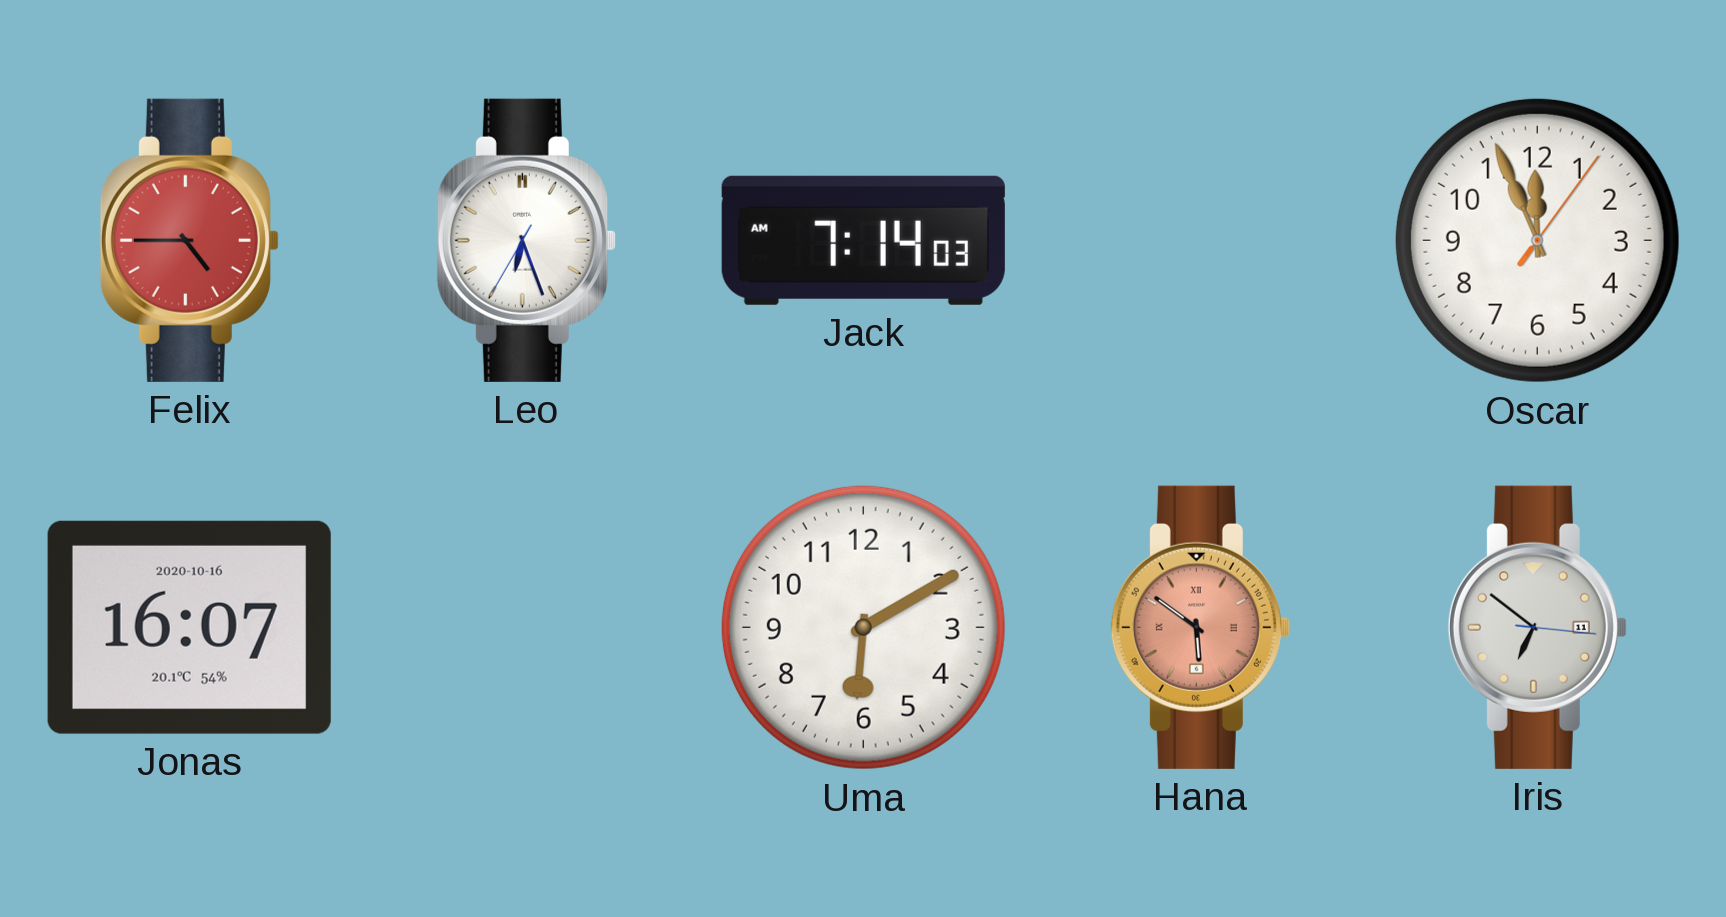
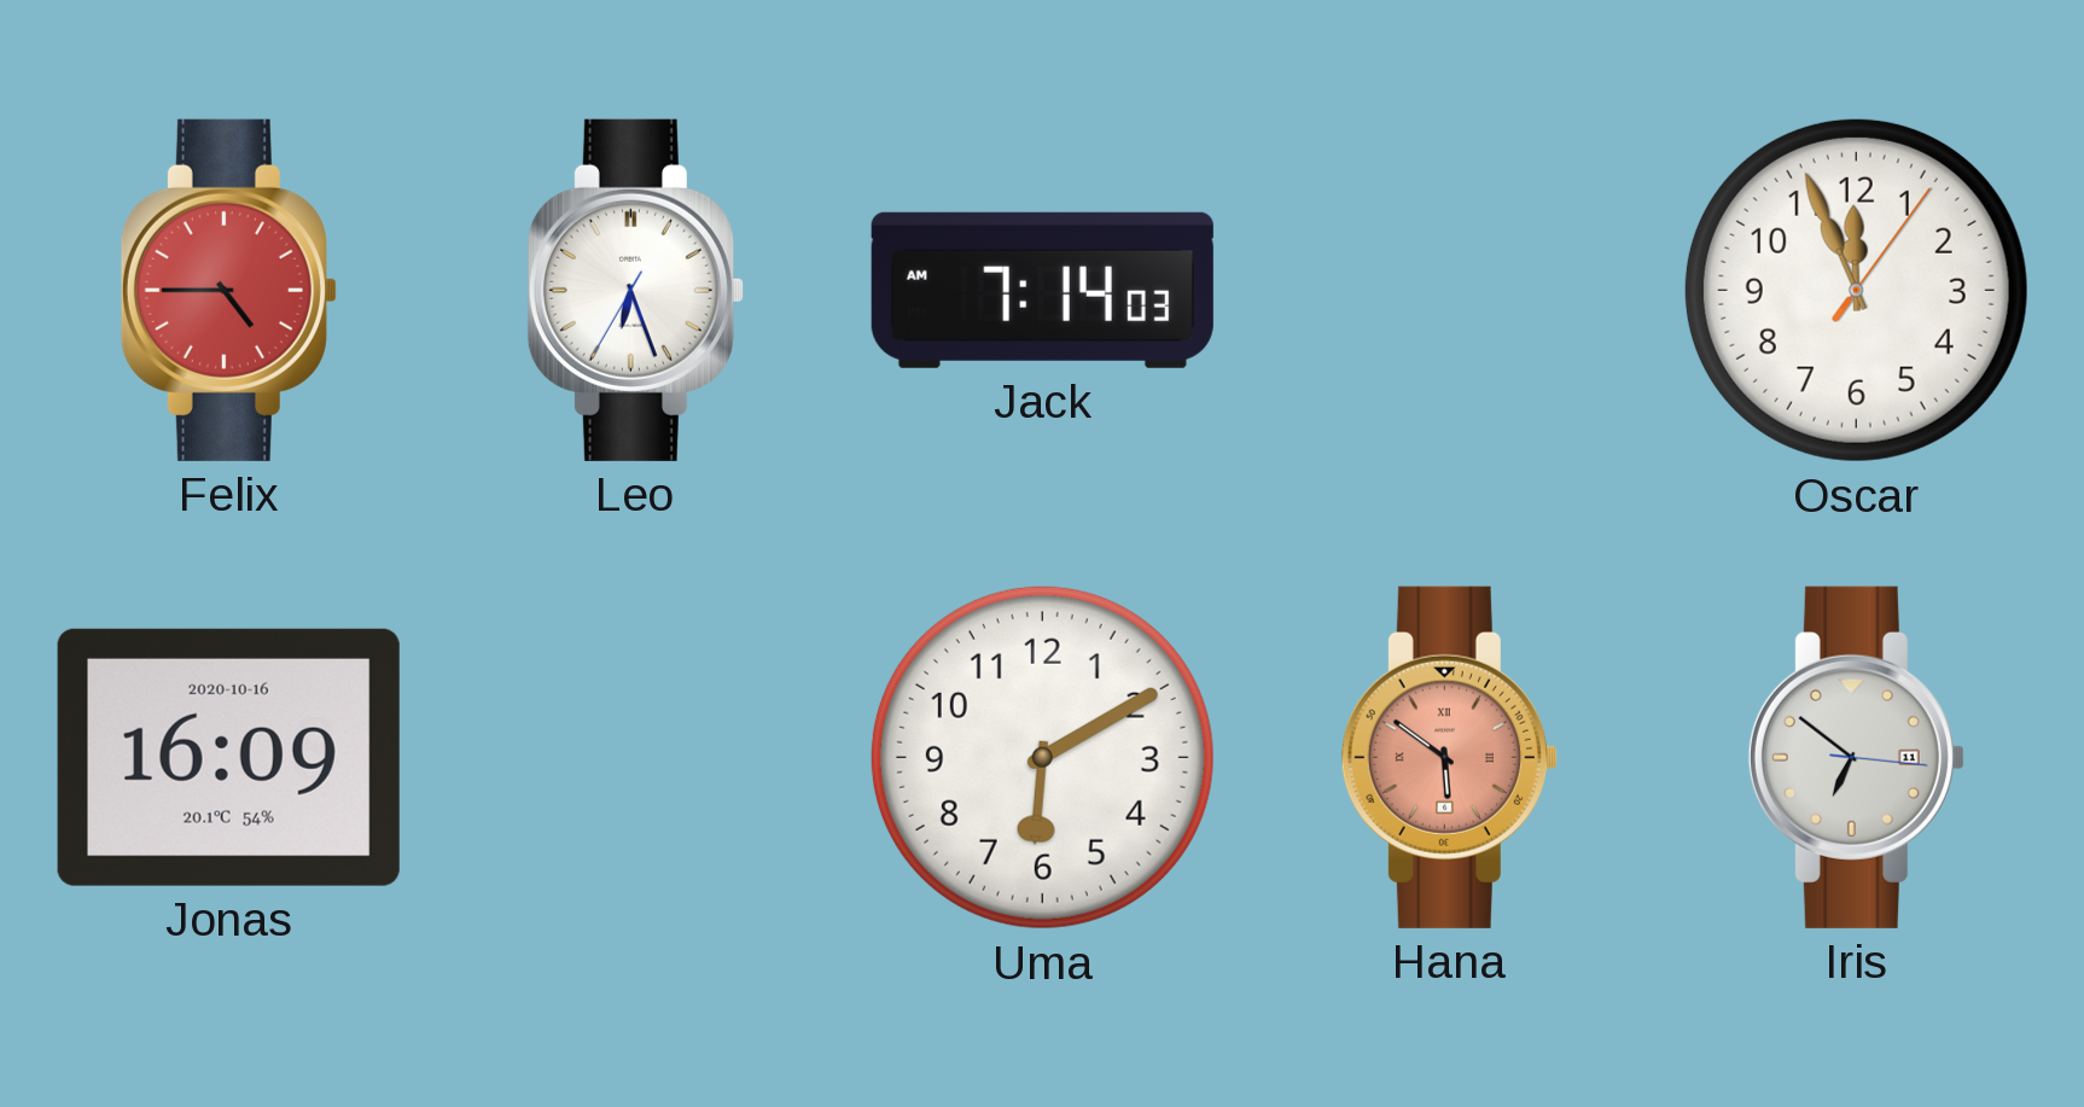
Jonas: 16:07 -> 16:09 (228, 757)
